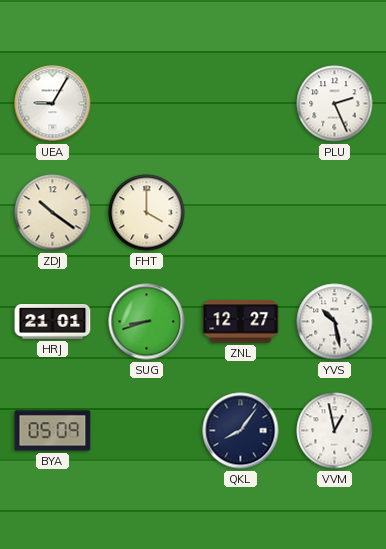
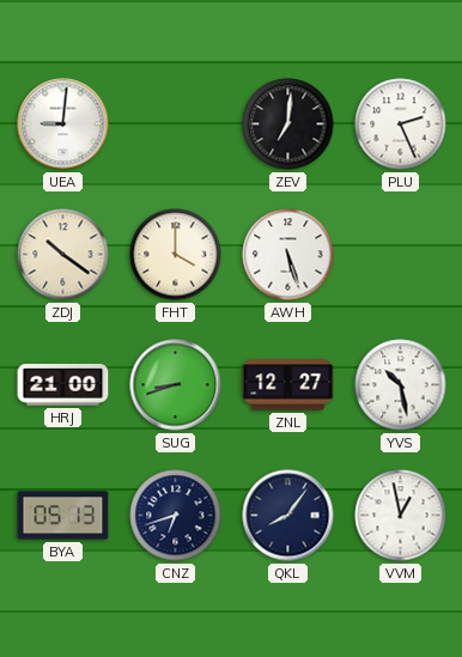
UEA: 9:05 -> 9:01 (63, 124)
ZEV: none -> 7:01 (288, 124)
AWH: none -> 5:27 (288, 255)
HRJ: 21:01 -> 21:00 (63, 385)
BYA: 05:09 -> 05:13 (63, 516)
CNZ: none -> 6:42 (176, 516)
